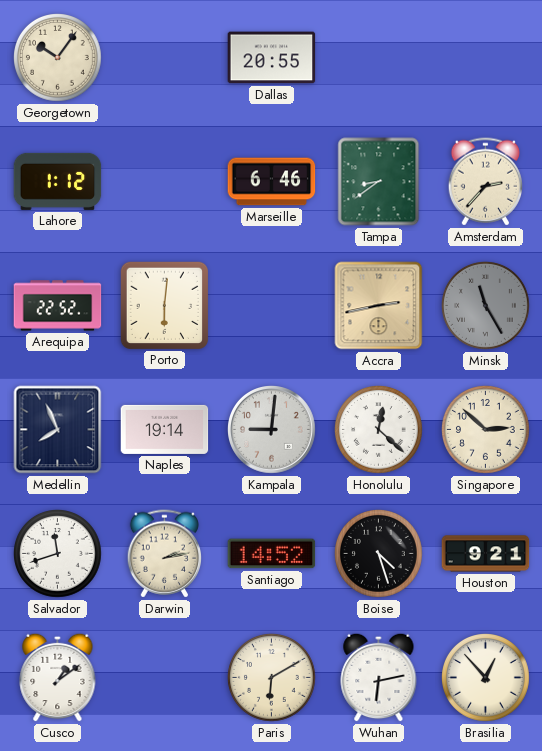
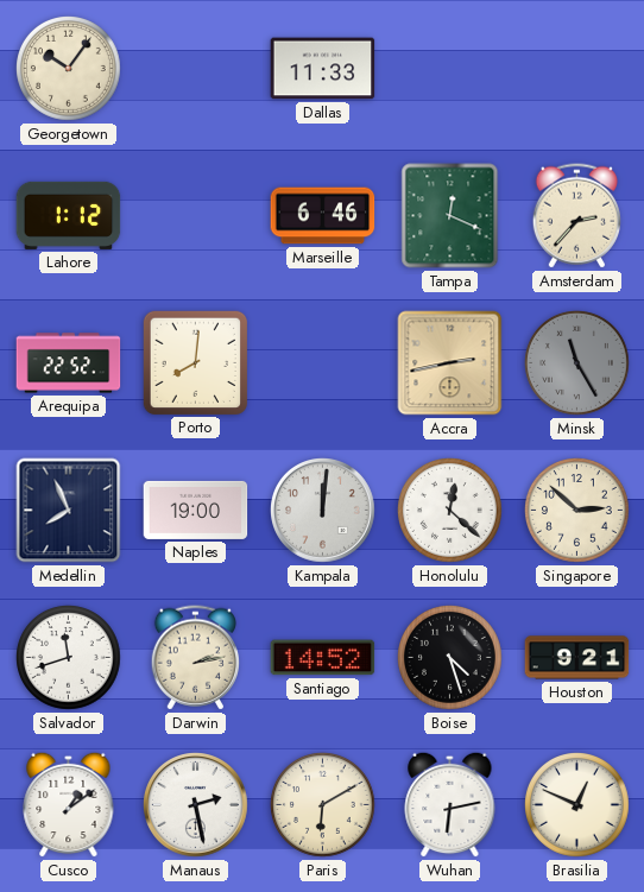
Dallas: 20:55 -> 11:33 (323, 69)
Tampa: 8:39 -> 12:19 (450, 216)
Porto: 6:01 -> 8:01 (195, 362)
Naples: 19:14 -> 19:00 (196, 510)
Kampala: 9:01 -> 12:01 (323, 511)
Manaus: none -> 2:28 (196, 805)
Brasilia: 12:53 -> 12:49 (577, 805)
